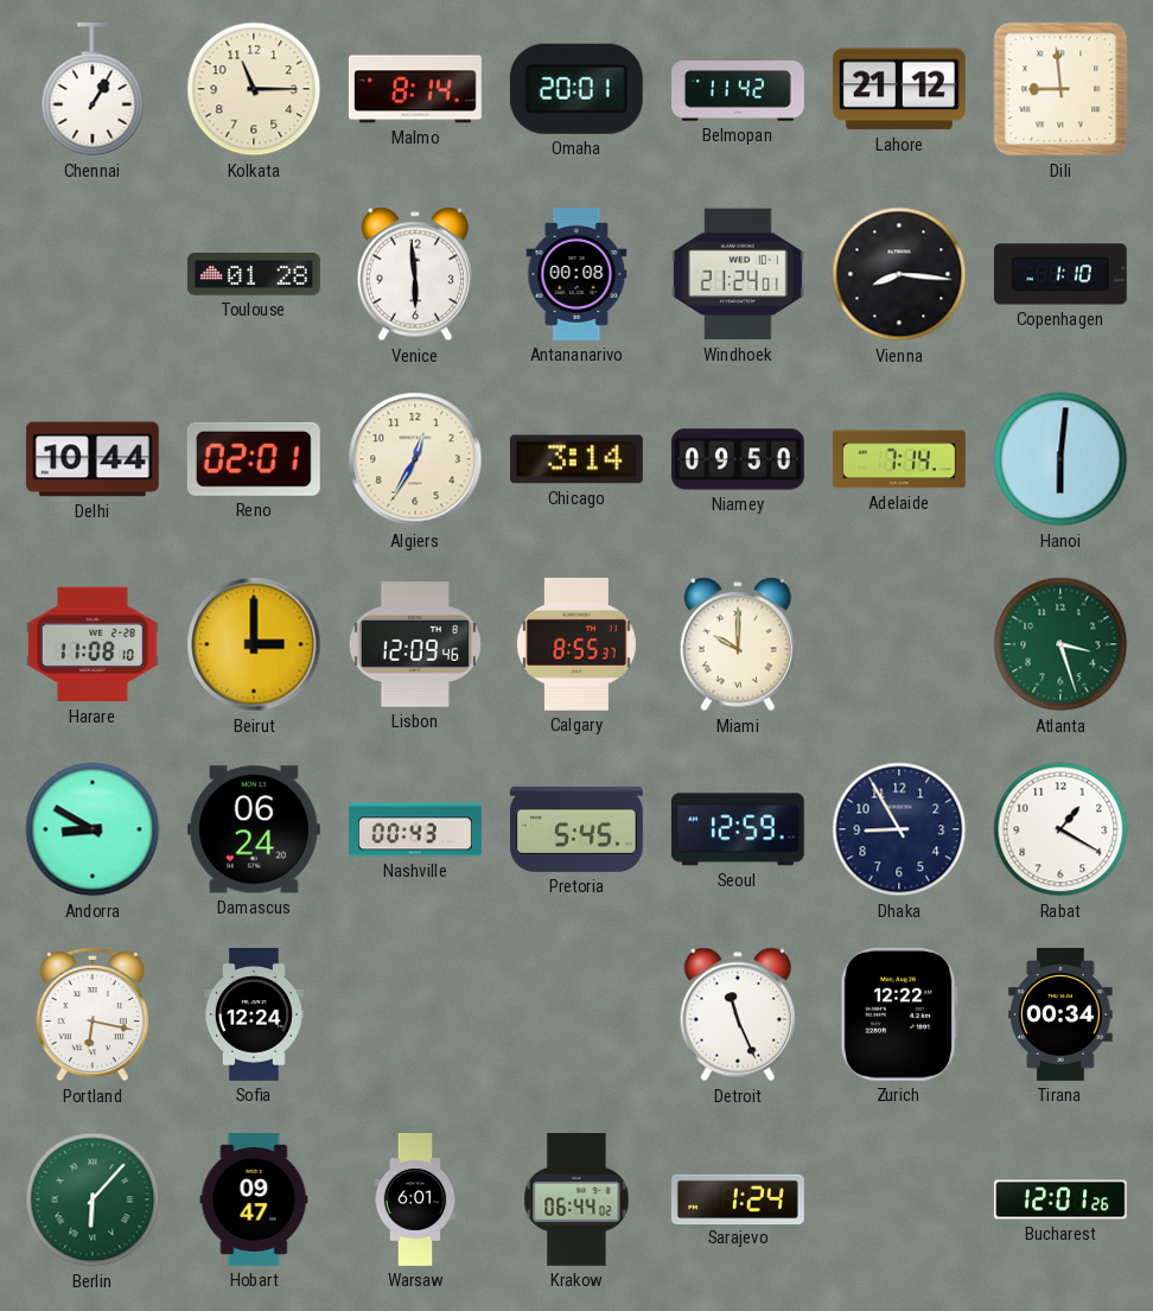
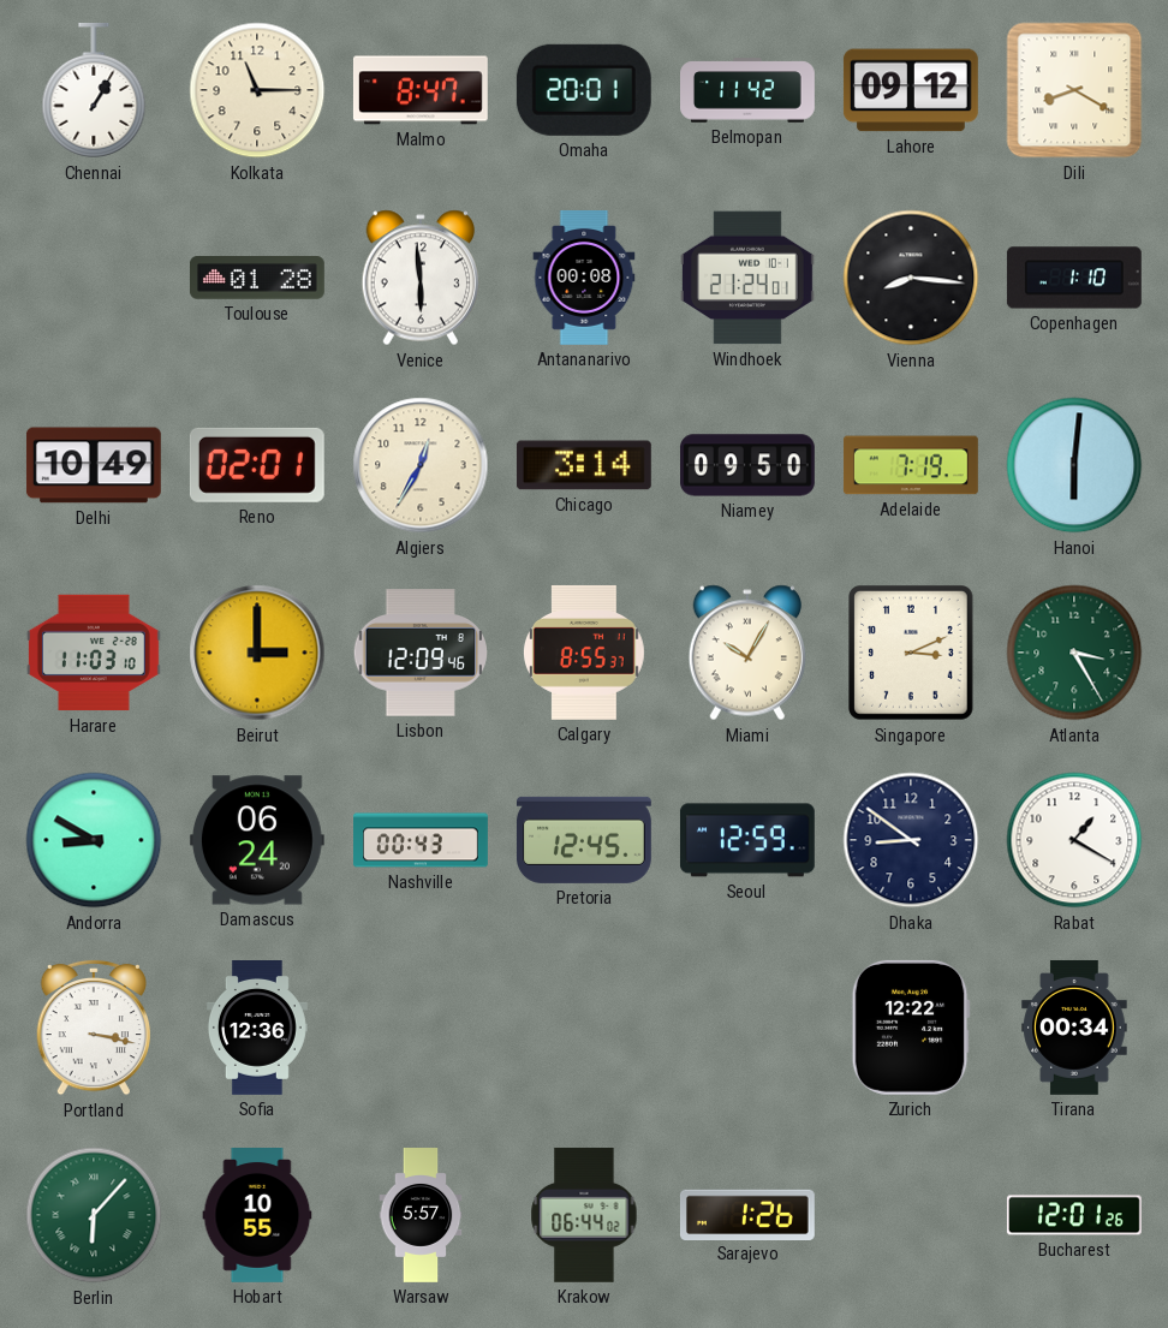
Malmo: 8:14 -> 8:47 (421, 90)
Lahore: 21:12 -> 09:12 (911, 90)
Dili: 8:59 -> 8:20 (1074, 90)
Delhi: 10:44 -> 10:49 (94, 465)
Adelaide: 7:14 -> 7:19 (911, 465)
Harare: 11:08 -> 11:03 (94, 653)
Miami: 10:00 -> 10:05 (746, 653)
Singapore: none -> 3:11 (912, 654)
Atlanta: 3:27 -> 3:25 (1074, 653)
Pretoria: 5:45 -> 12:45 (584, 840)
Dhaka: 8:55 -> 8:51 (911, 840)
Portland: 6:17 -> 3:17 (93, 1028)
Sofia: 12:24 -> 12:36 (257, 1029)
Detroit: 11:26 -> none (737, 1014)
Hobart: 09:47 -> 10:55 (257, 1216)
Warsaw: 6:01 -> 5:57 (421, 1216)
Sarajevo: 1:24 -> 1:26 (747, 1214)
